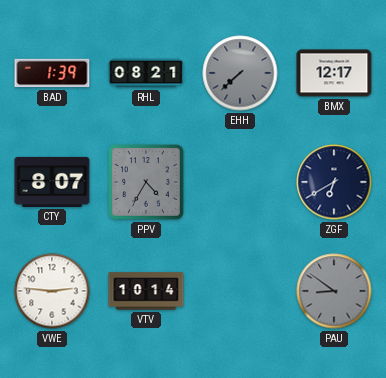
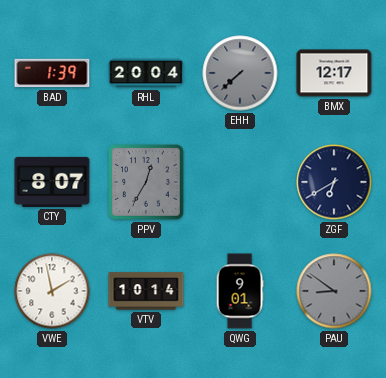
RHL: 08:21 -> 20:04 (146, 73)
PPV: 4:35 -> 12:35 (147, 183)
VWE: 2:46 -> 1:58 (52, 291)
QWG: none -> 9:01 (240, 291)
